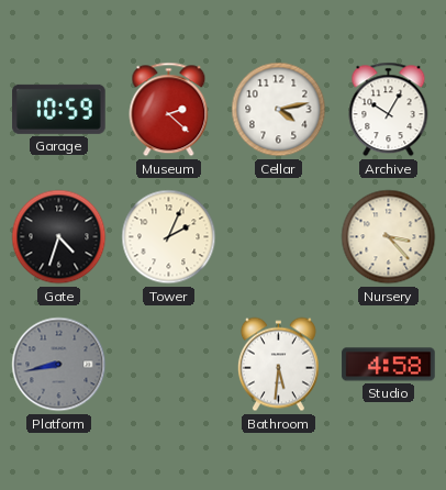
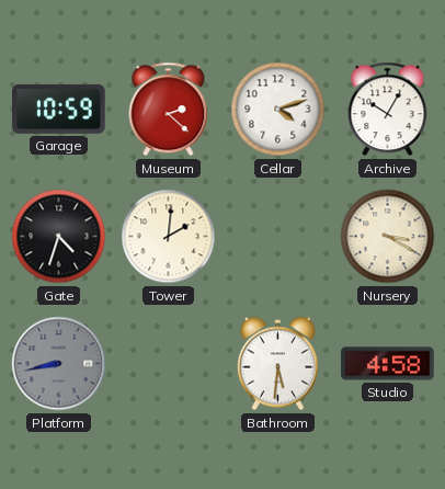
Cellar: 4:13 -> 4:12 (278, 110)
Tower: 2:04 -> 2:01 (169, 237)
Nursery: 3:23 -> 3:20 (388, 237)
